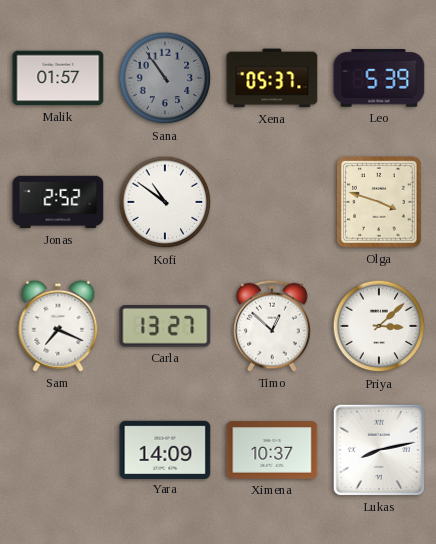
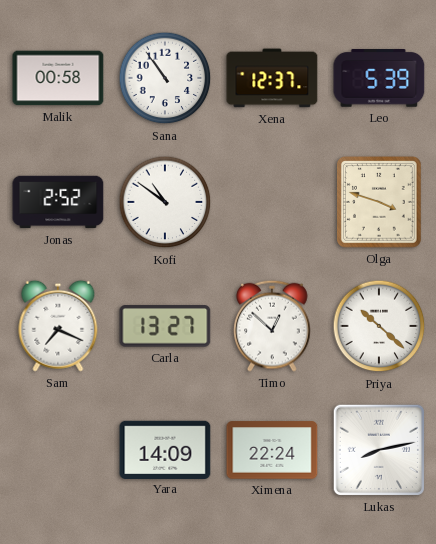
Malik: 01:57 -> 00:58 (58, 78)
Sana dial: grey -> white (165, 78)
Xena: 05:37 -> 12:37 (272, 78)
Priya: 3:08 -> 10:22 (379, 326)
Ximena: 10:37 -> 22:24 (272, 450)
